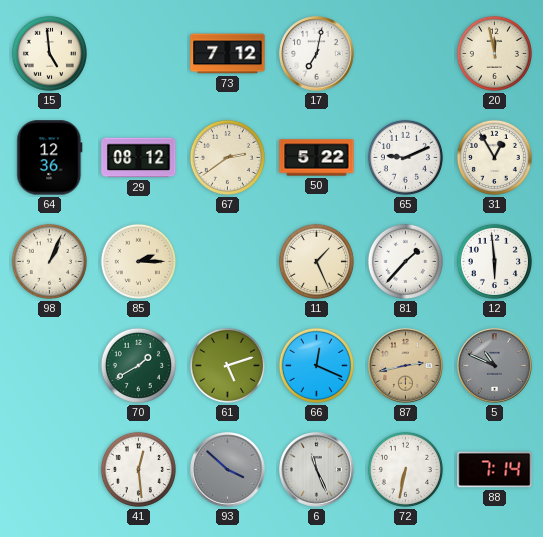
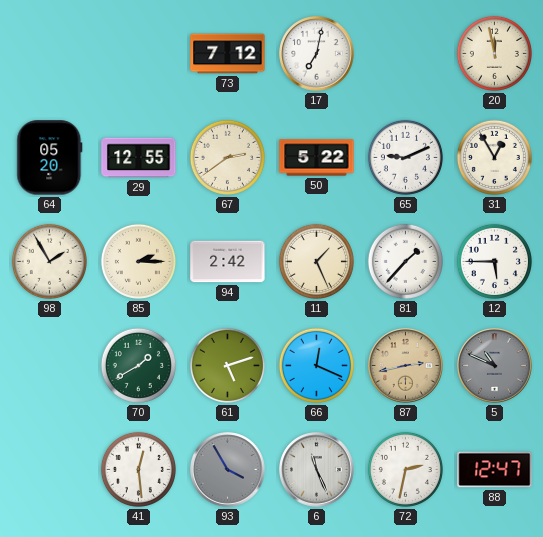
15: 4:59 -> none (49, 53)
64: 12:36 -> 05:20 (50, 158)
29: 08:12 -> 12:55 (139, 158)
98: 1:04 -> 1:55 (49, 261)
94: none -> 2:42 (228, 262)
12: 5:59 -> 5:45 (494, 261)
93: 3:52 -> 3:55 (228, 470)
72: 6:32 -> 2:32 (405, 469)
88: 7:14 -> 12:47 (495, 470)
